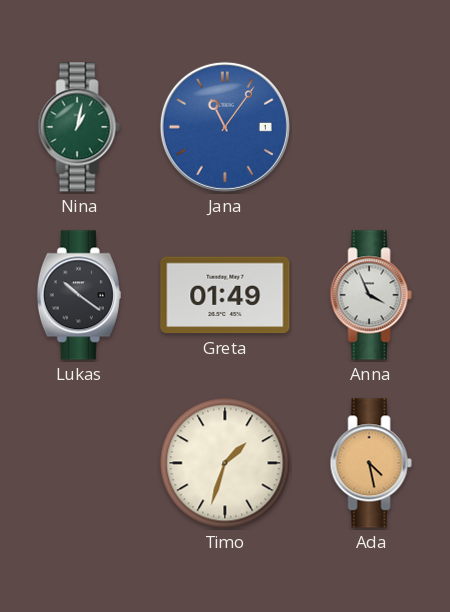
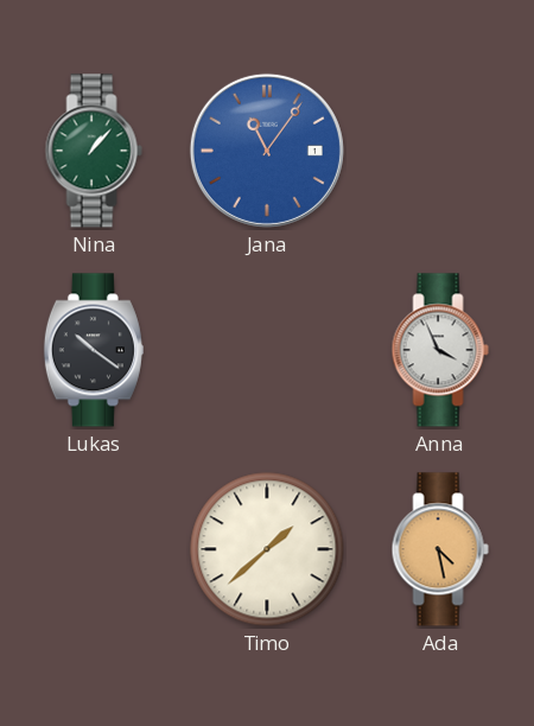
Nina: 1:02 -> 1:07 (94, 151)
Greta: 01:49 -> none (225, 295)
Timo: 1:33 -> 1:38 (267, 549)
